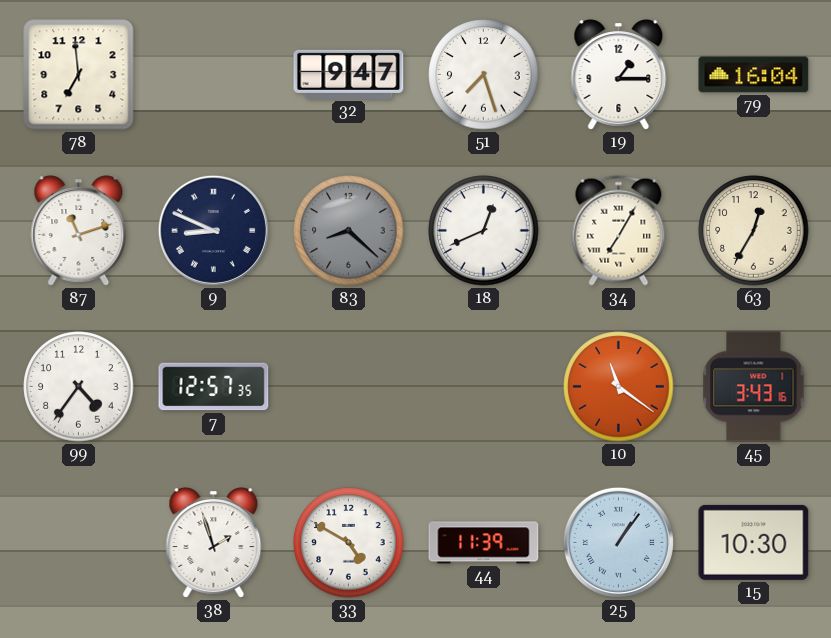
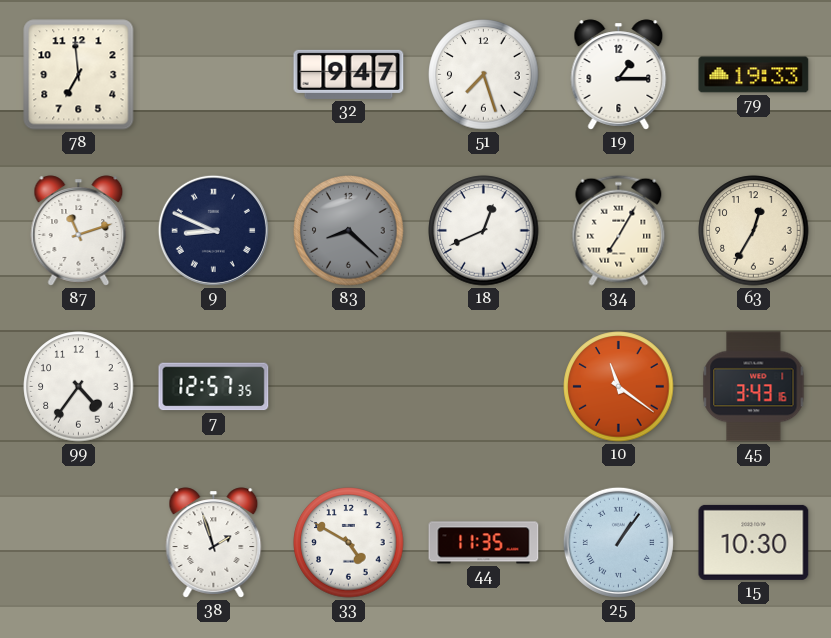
79: 16:04 -> 19:33 (754, 75)
44: 11:39 -> 11:35 (484, 543)
